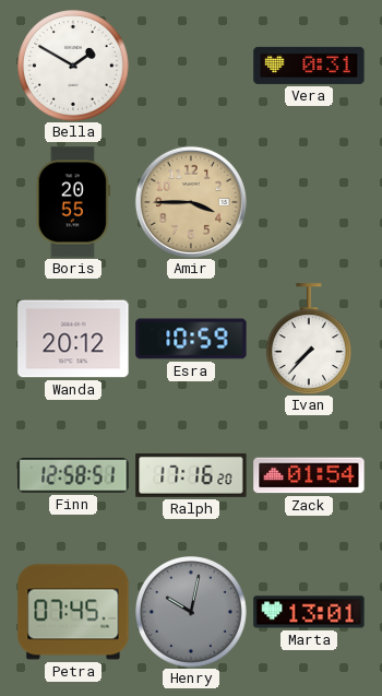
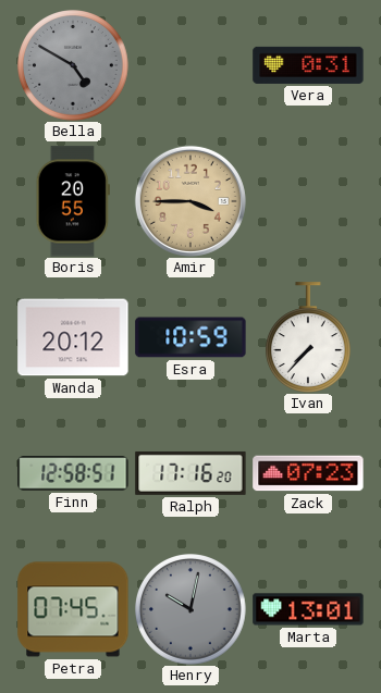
Bella: 1:50 -> 4:50 (74, 66)
Bella dial: white -> grey (74, 66)
Zack: 01:54 -> 07:23 (308, 473)
